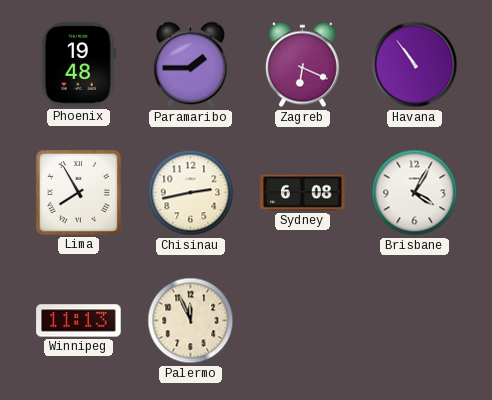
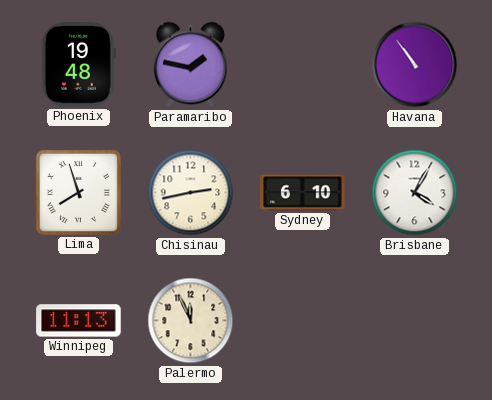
Paramaribo: 1:45 -> 1:47 (190, 65)
Zagreb: 6:19 -> none (302, 65)
Lima: 7:55 -> 7:57 (78, 192)
Sydney: 6:08 -> 6:10 (303, 193)
